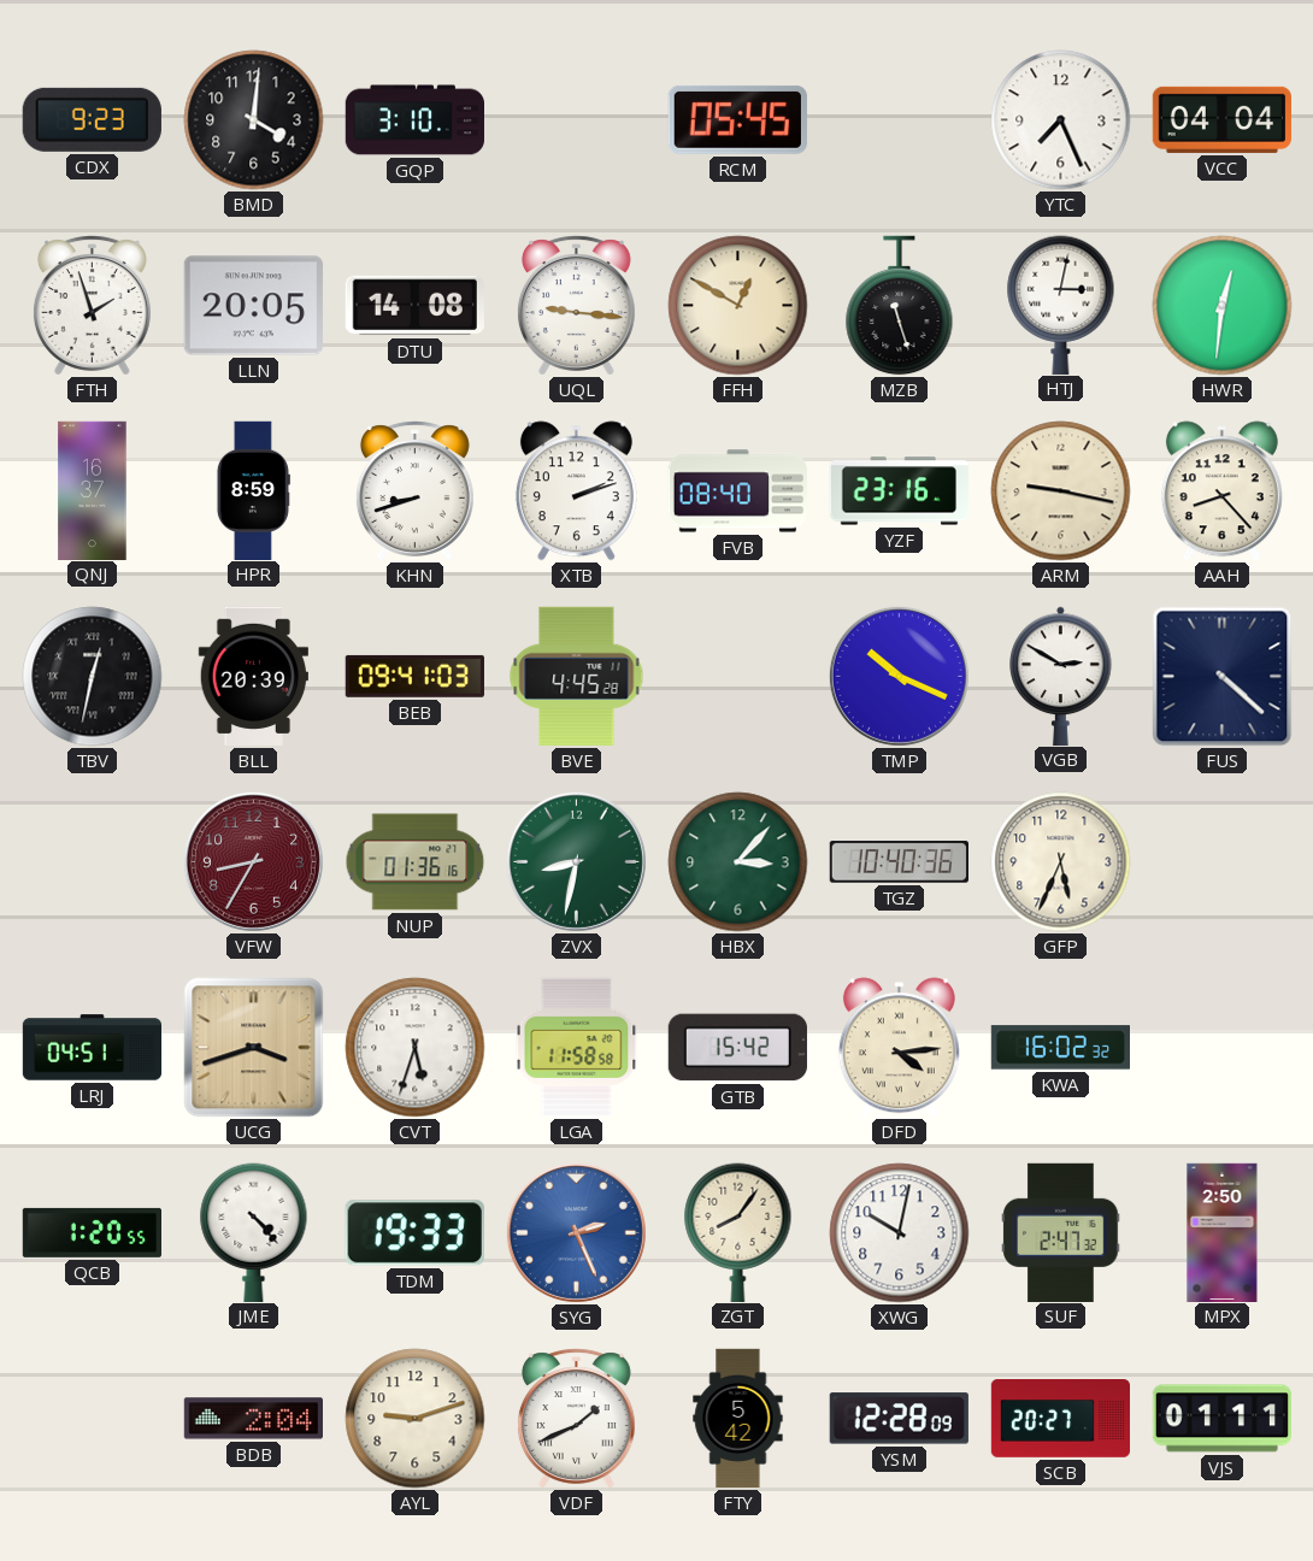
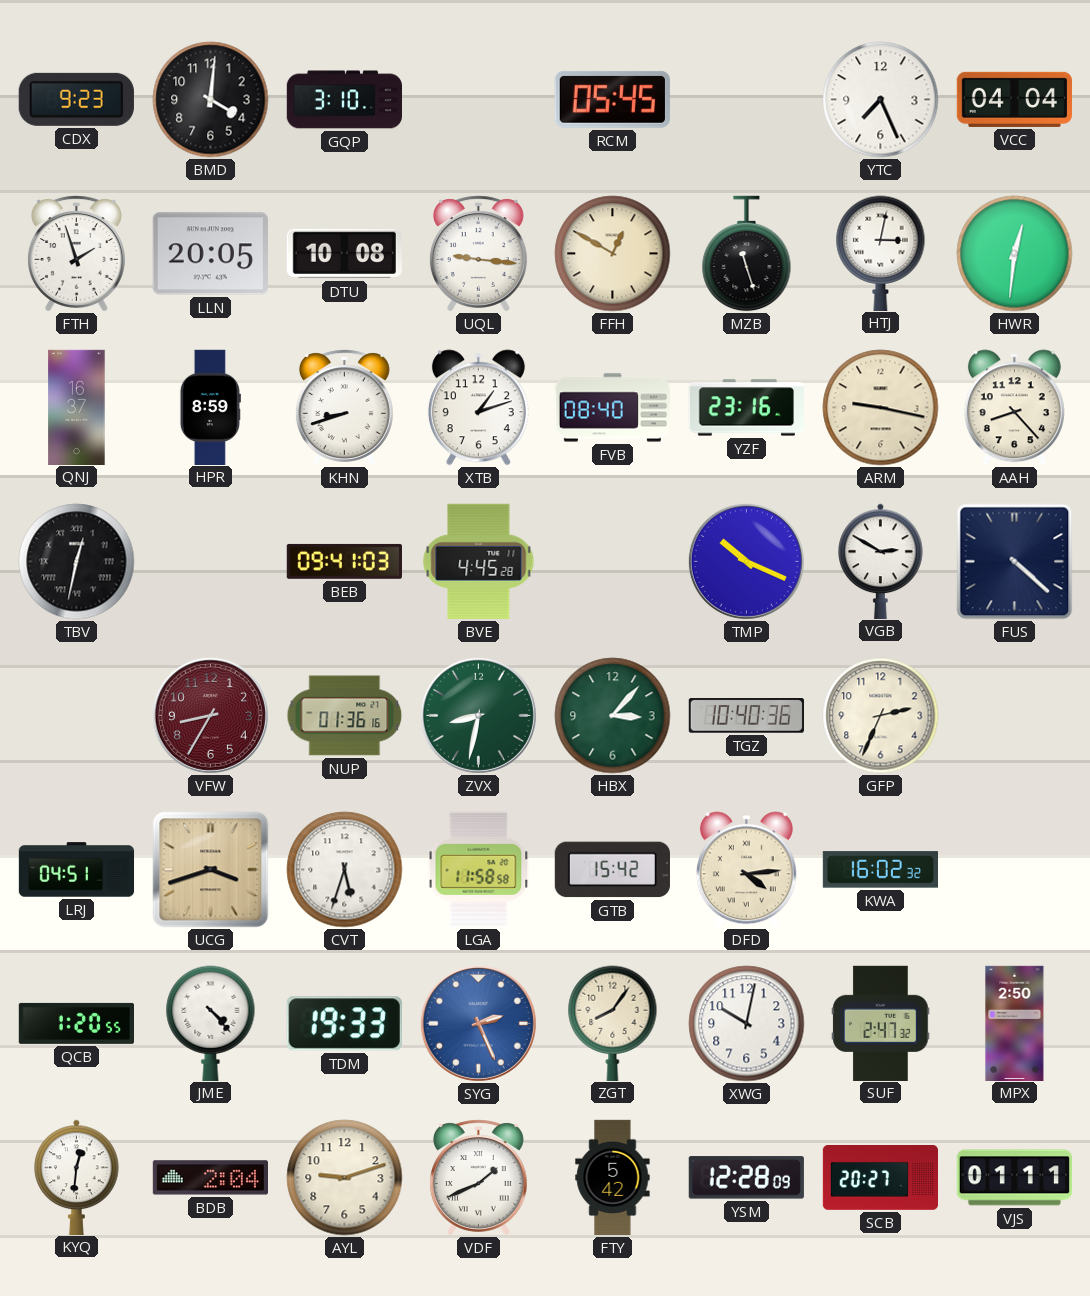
DTU: 14:08 -> 10:08 (344, 254)
XTB: 2:12 -> 1:12 (478, 408)
BLL: 20:39 -> none (253, 676)
GFP: 5:34 -> 2:34 (881, 716)
KYQ: none -> 12:31 (77, 1177)
